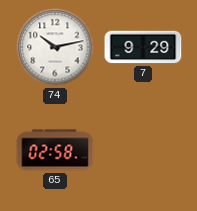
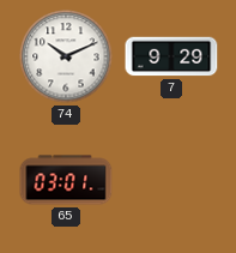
74: 10:13 -> 10:11 (66, 56)
65: 02:58 -> 03:01 (66, 180)
